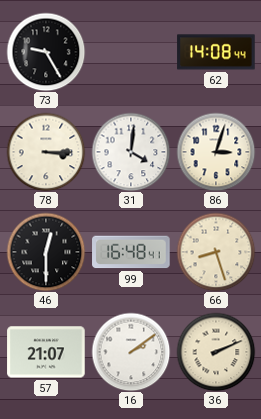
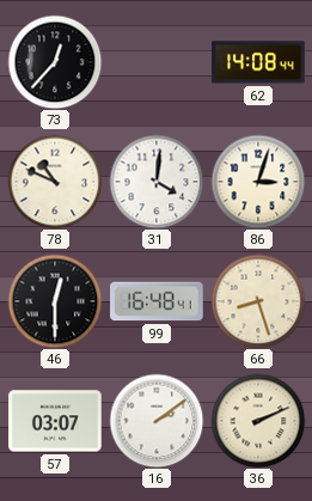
73: 9:25 -> 12:37 (55, 62)
78: 3:15 -> 10:49 (55, 182)
57: 21:07 -> 03:07 (55, 421)
